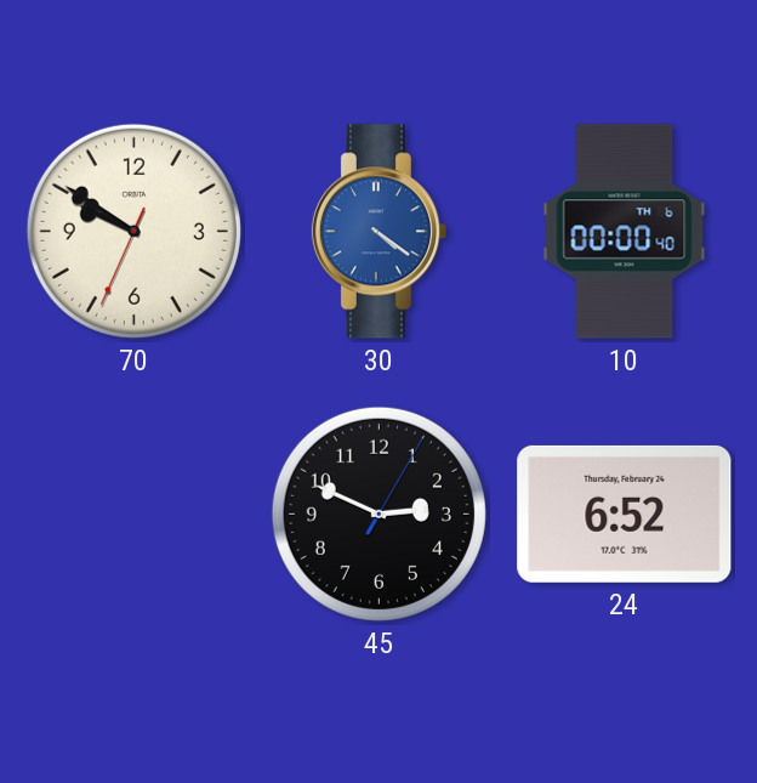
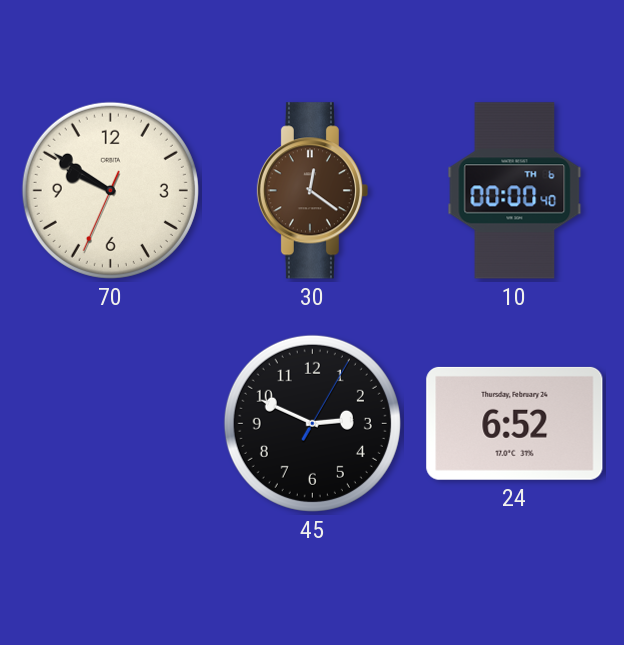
30: 4:21 -> 12:21 (312, 191)
30 dial: blue -> brown (312, 191)
